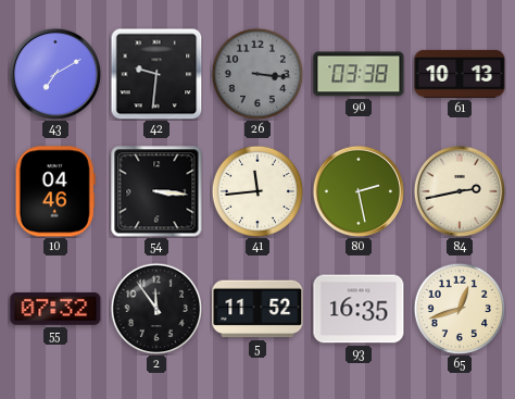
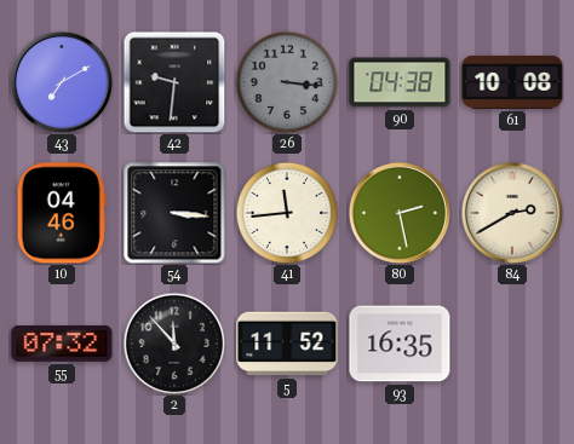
90: 03:38 -> 04:38 (400, 82)
61: 10:13 -> 10:08 (512, 82)
84: 2:43 -> 2:40 (512, 213)
2: 11:54 -> 11:53 (174, 344)
65: 12:42 -> none (460, 309)
